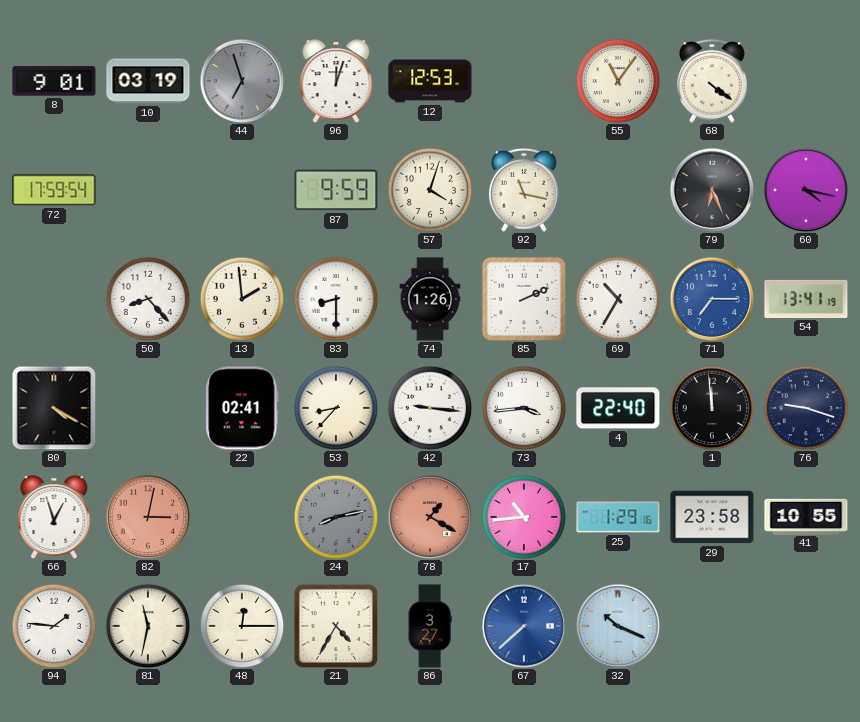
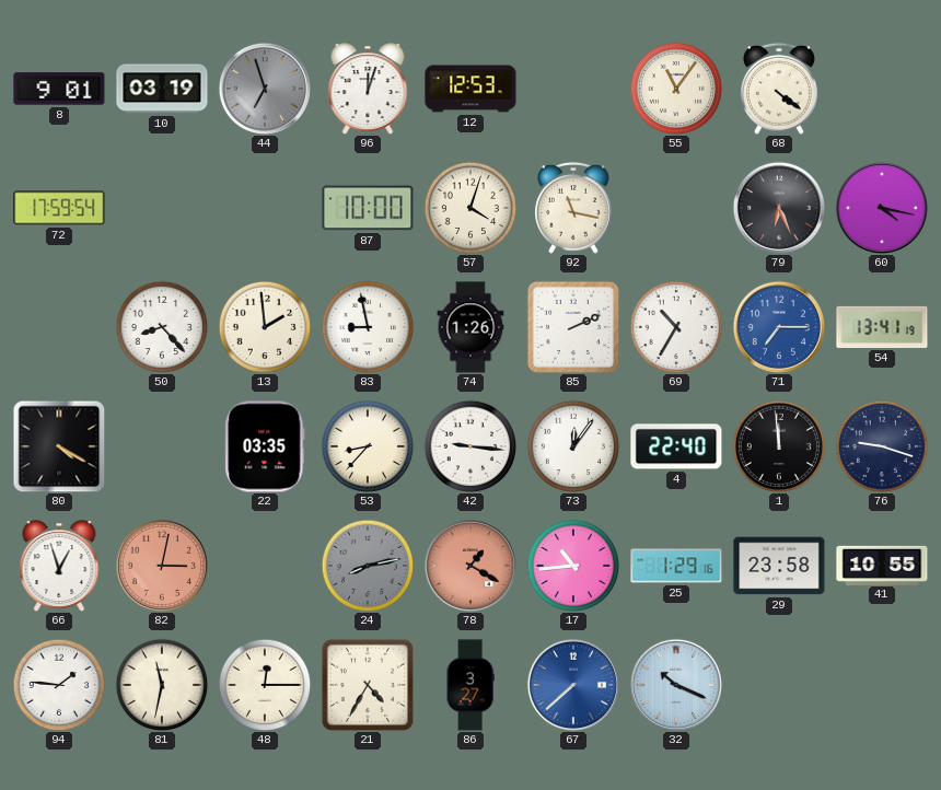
87: 9:59 -> 10:00 (368, 208)
83: 8:30 -> 8:58 (368, 327)
22: 02:41 -> 03:35 (265, 446)
73: 3:44 -> 12:06 (573, 446)
